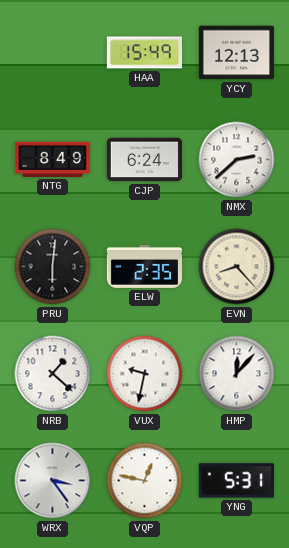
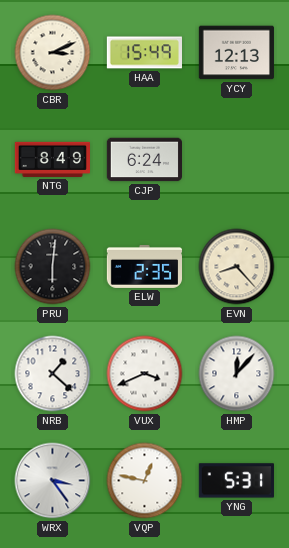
CBR: none -> 3:11 (53, 53)
NMX: 2:38 -> none (237, 160)
VUX: 9:32 -> 3:41 (145, 374)
